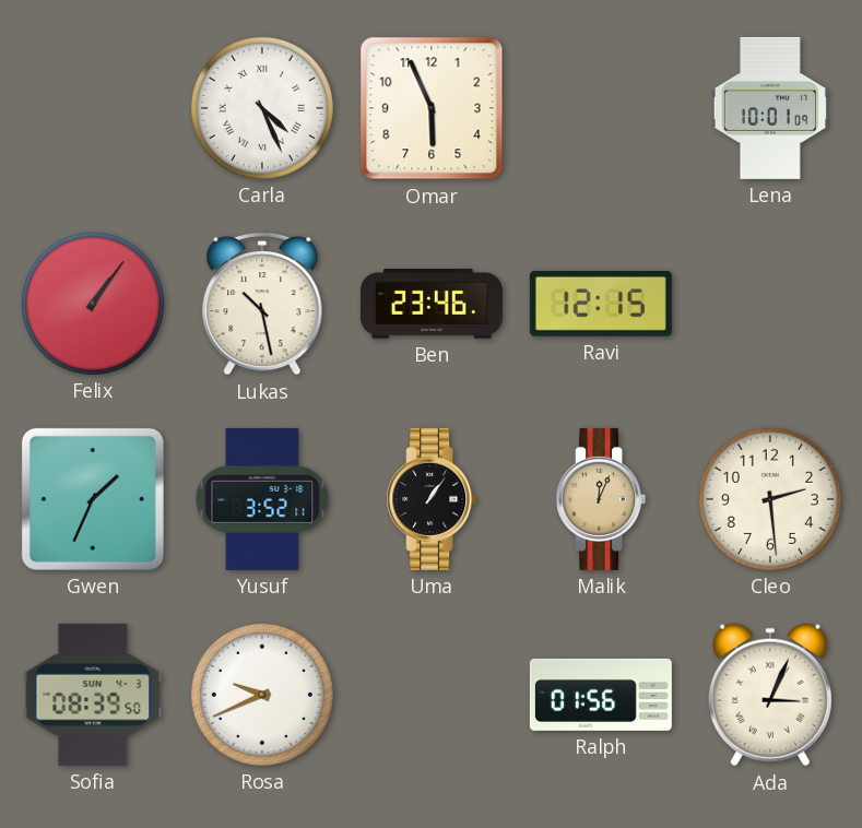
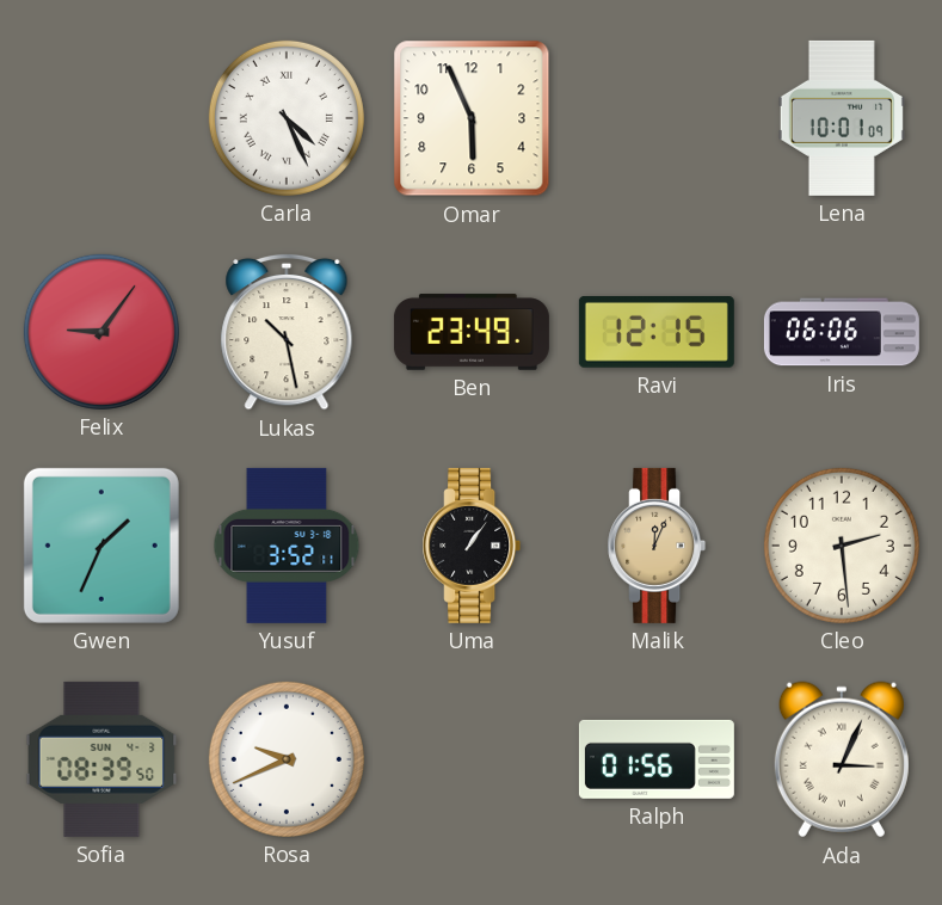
Felix: 1:06 -> 9:06 (101, 332)
Ben: 23:46 -> 23:49 (472, 332)
Iris: none -> 06:06 (842, 332)
